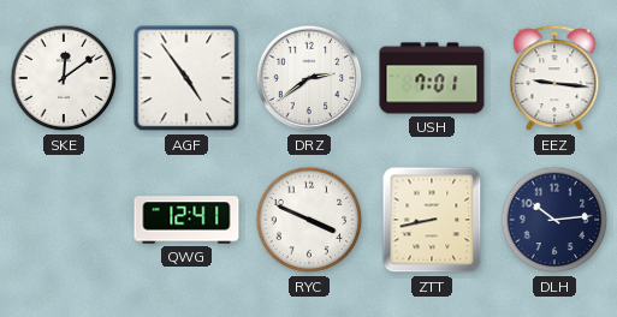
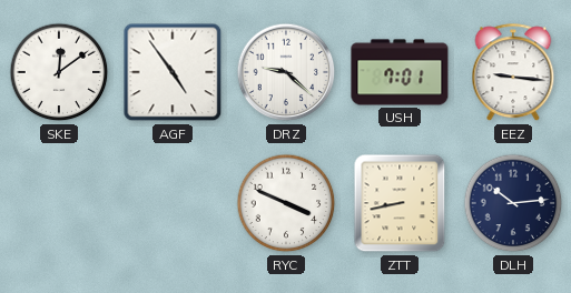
DRZ: 2:39 -> 9:22 (286, 72)
QWG: 12:41 -> none (186, 220)
